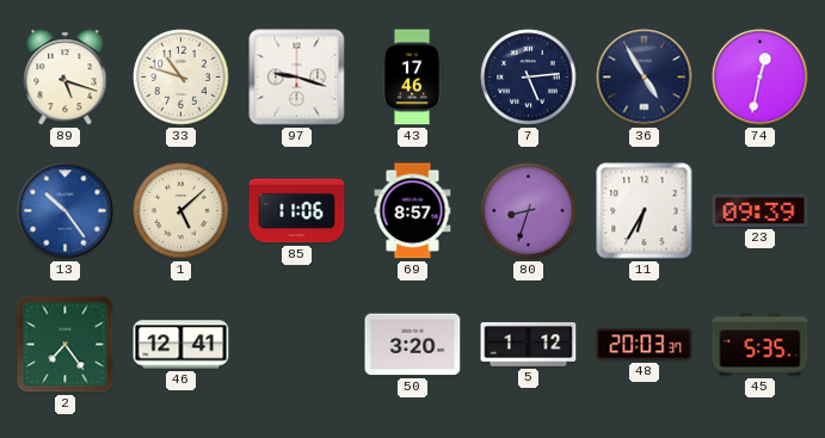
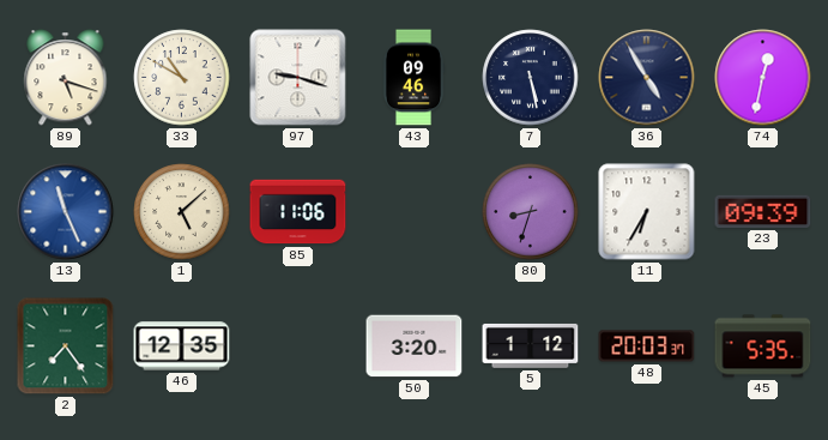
33: 10:48 -> 10:50 (182, 78)
43: 17:46 -> 09:46 (413, 78)
7: 5:14 -> 5:28 (531, 78)
13: 10:24 -> 11:26 (66, 212)
69: 8:57 -> none (413, 211)
46: 12:41 -> 12:35 (182, 346)
